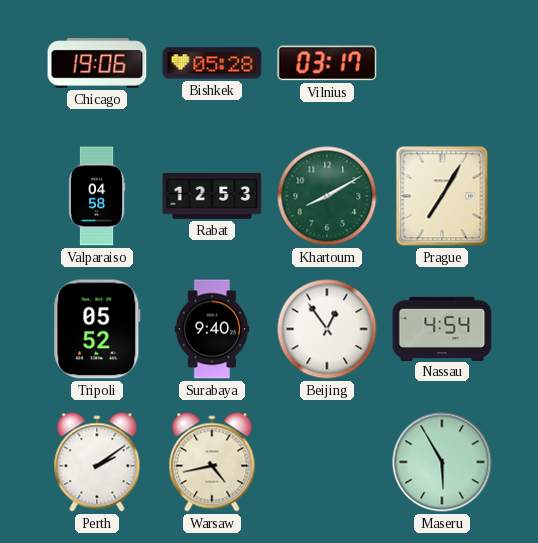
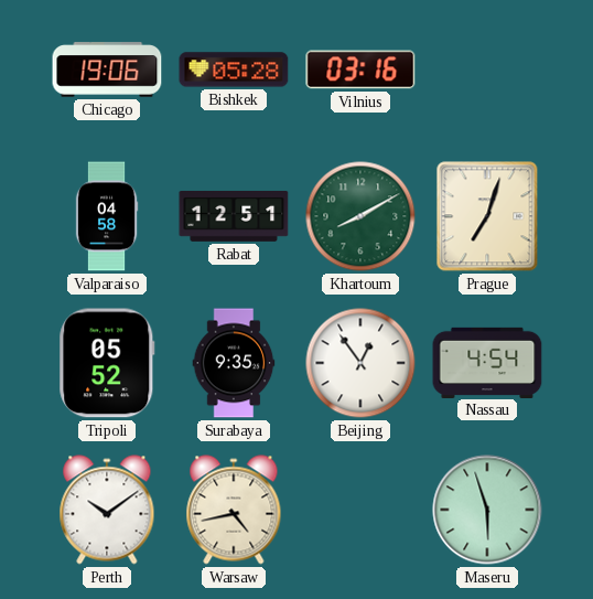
Vilnius: 03:17 -> 03:16 (360, 69)
Rabat: 12:53 -> 12:51 (234, 216)
Prague: 7:05 -> 7:03 (487, 216)
Surabaya: 9:40 -> 9:35 (234, 363)
Perth: 2:09 -> 10:09 (107, 510)
Maseru: 5:55 -> 5:57 (487, 510)
